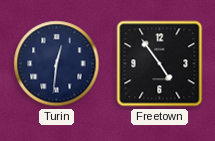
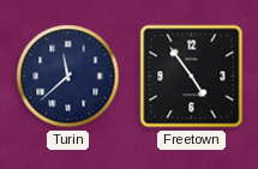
Turin: 12:31 -> 11:38 (68, 77)
